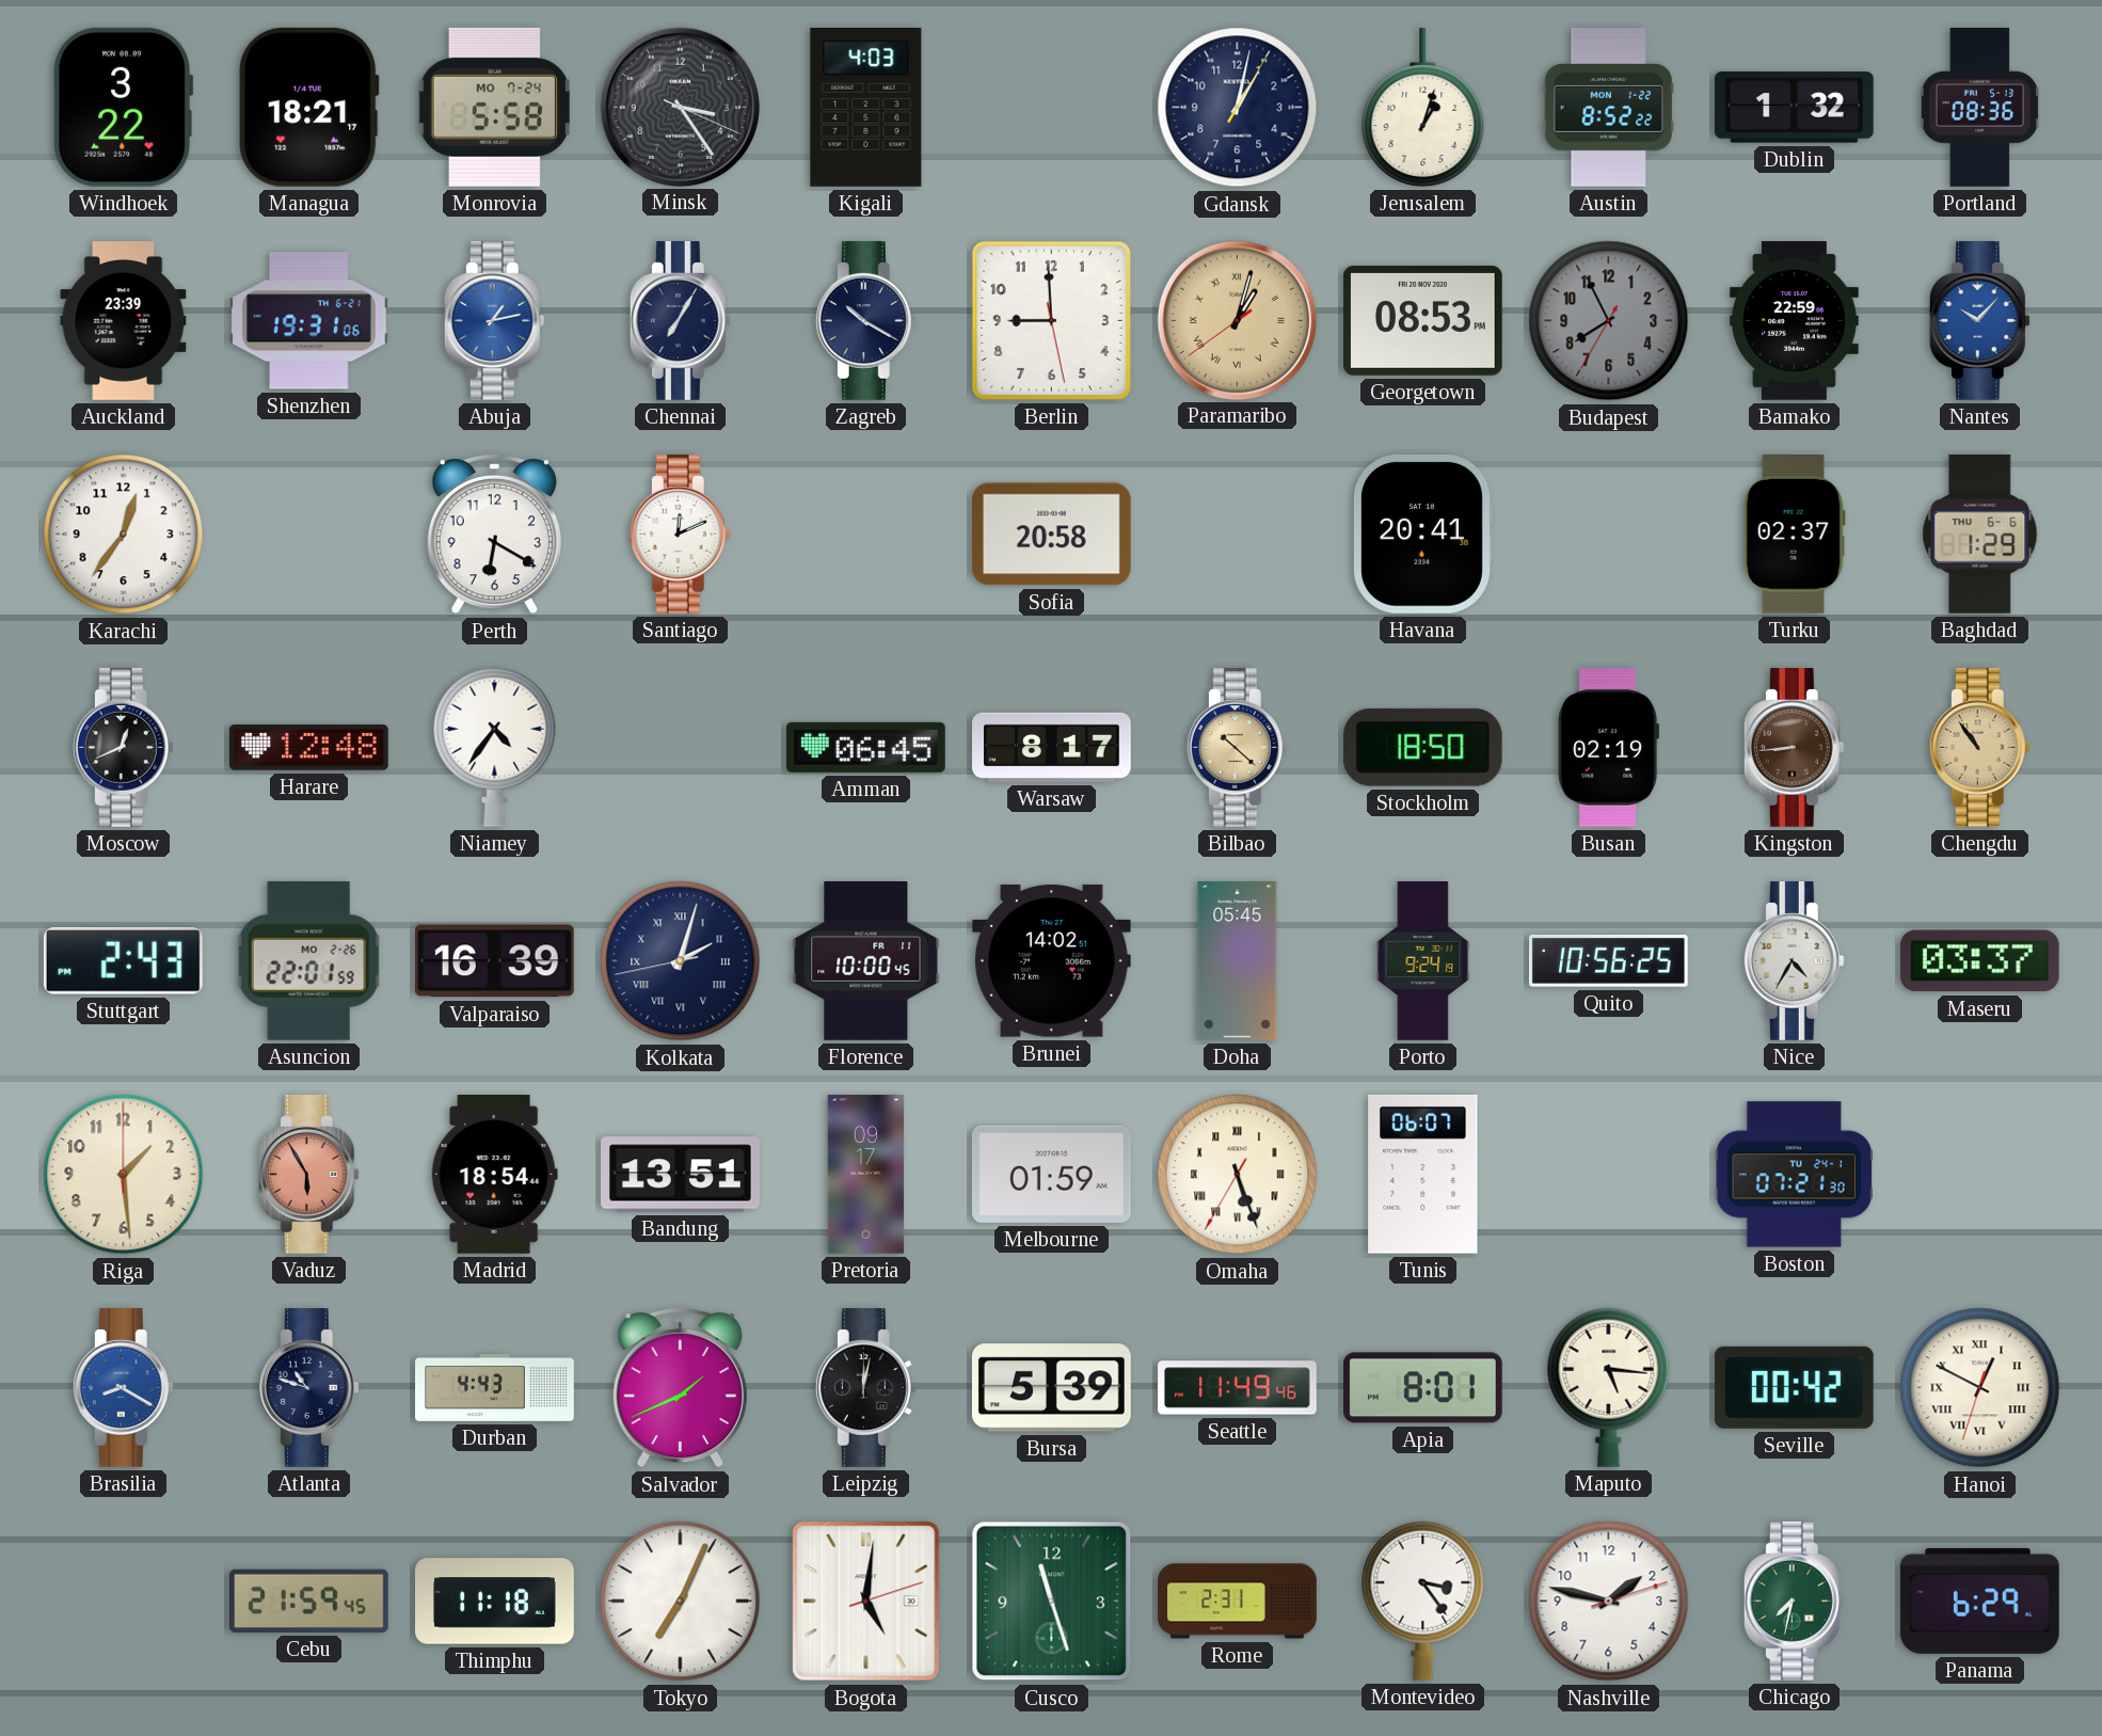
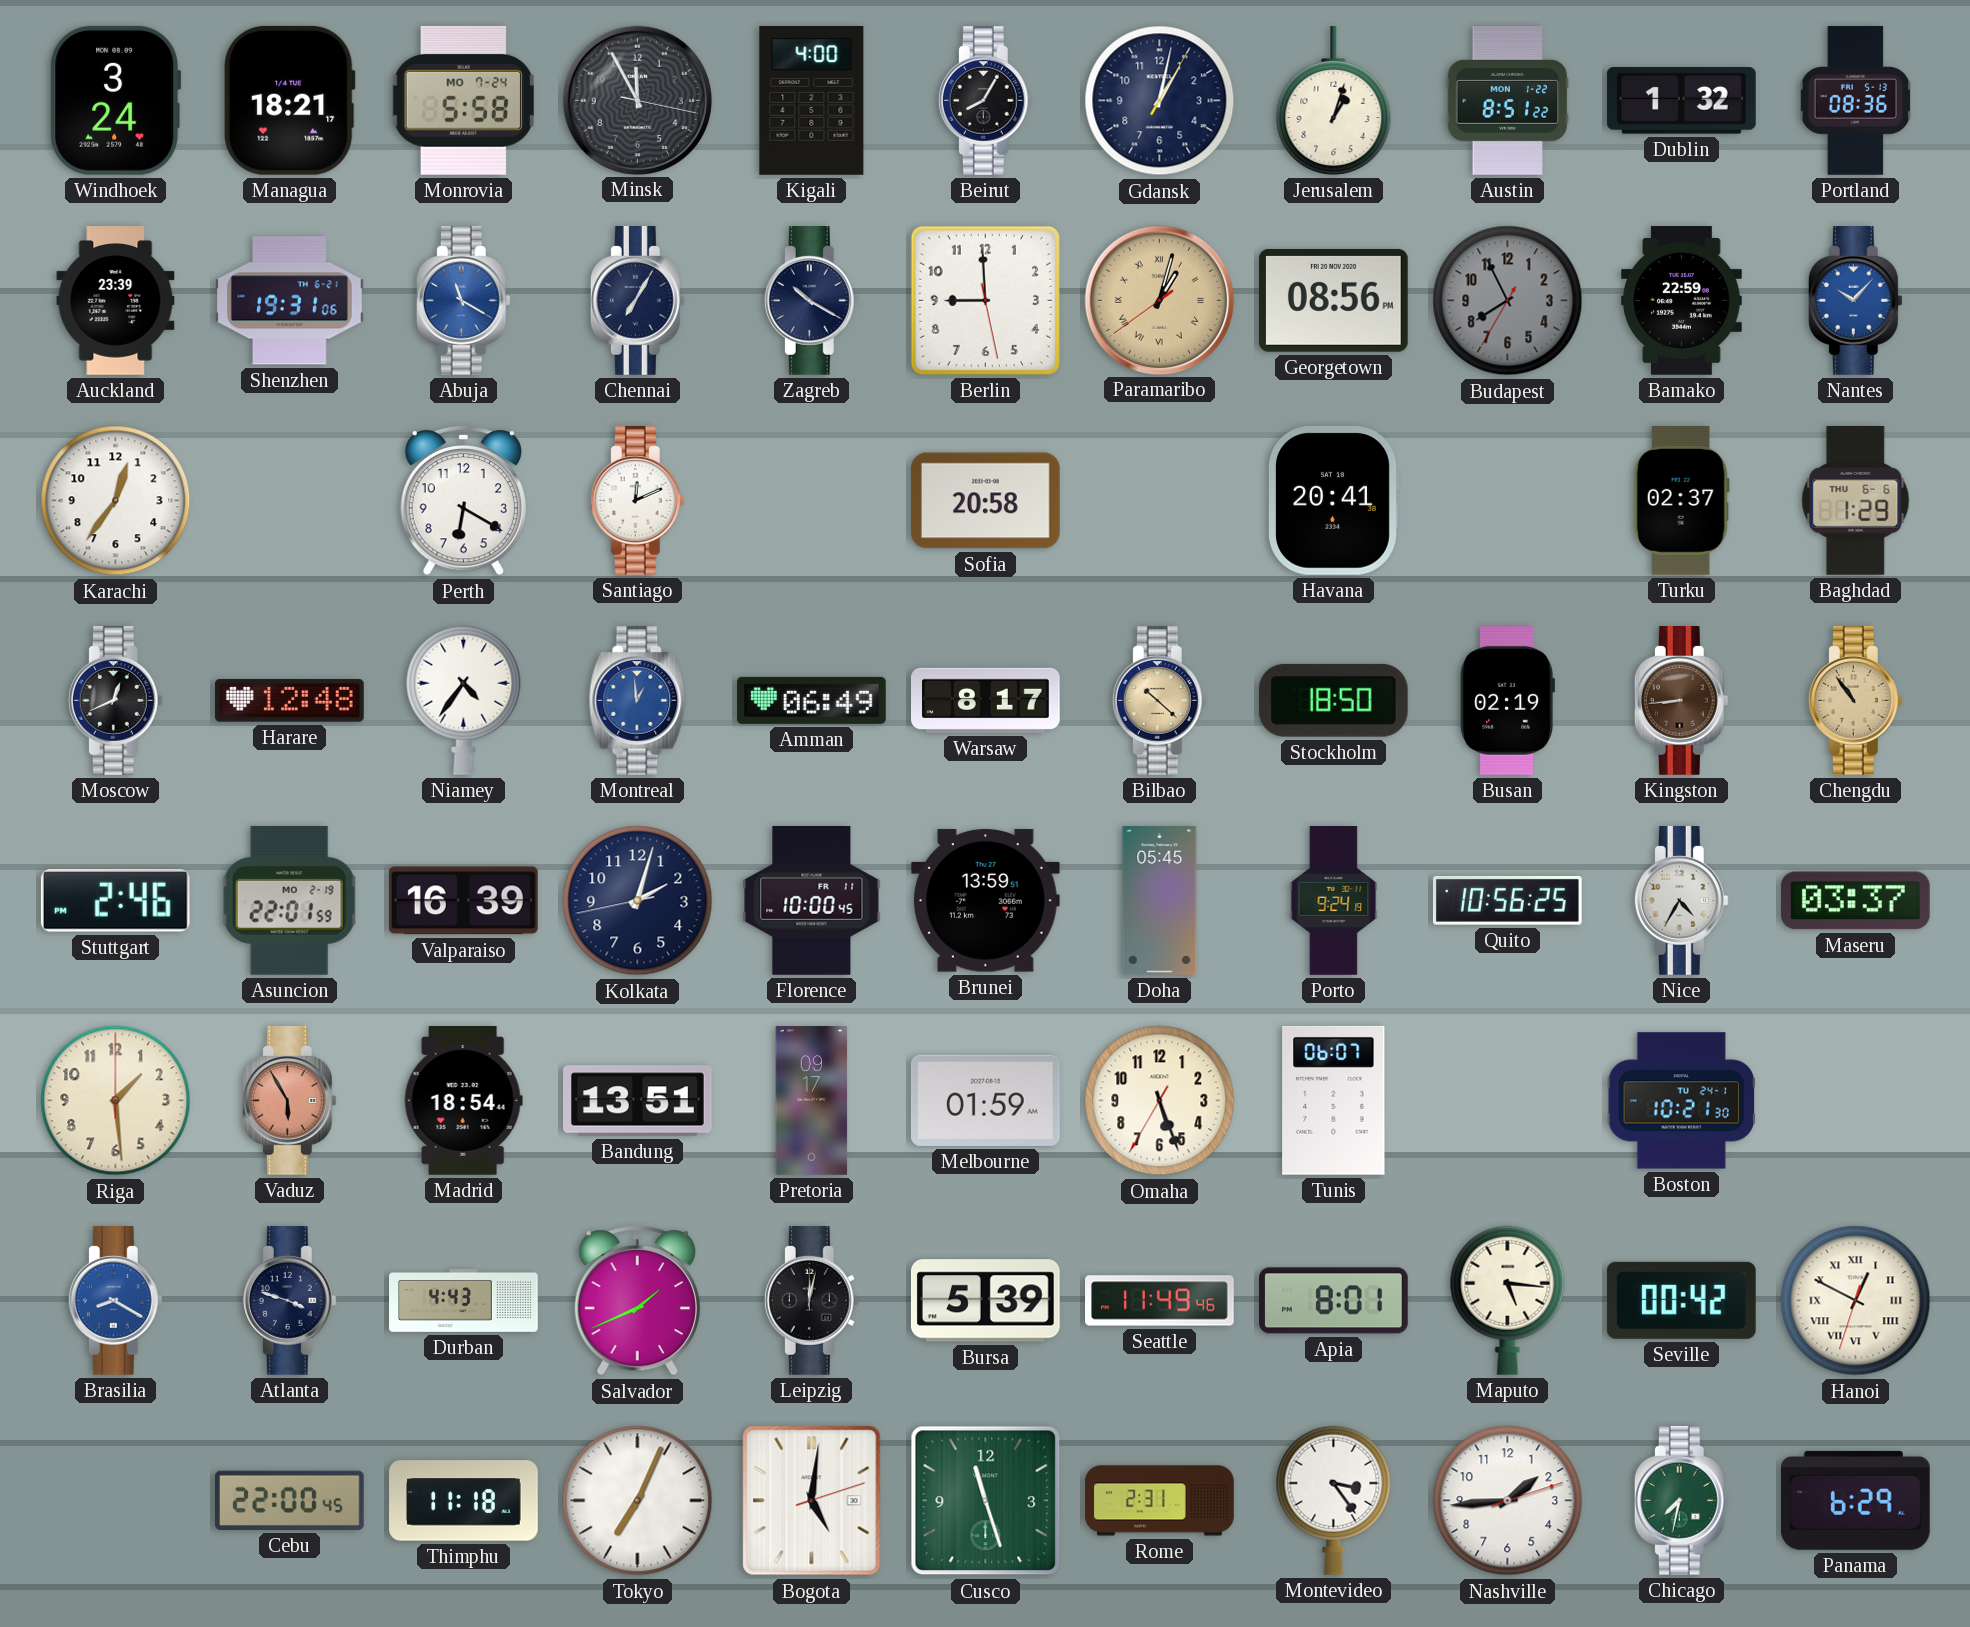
Windhoek: 3:22 -> 3:24 (116, 100)
Minsk: 3:24 -> 11:55 (637, 100)
Kigali: 4:03 -> 4:00 (812, 101)
Beirut: none -> 8:05 (985, 101)
Austin: 8:52 -> 8:51 (1508, 101)
Abuja: 1:13 -> 11:20 (463, 301)
Georgetown: 08:53 -> 08:56 (1333, 300)
Montreal: none -> 12:59 (638, 701)
Amman: 06:45 -> 06:49 (812, 700)
Stuttgart: 2:43 -> 2:46 (115, 901)
Asuncion date: MO 2-26 -> MO 2-19 (289, 900)
Kolkata numerals: Roman -> Arabic (638, 901)
Brunei: 14:02 -> 13:59 (985, 901)
Omaha numerals: Roman -> Arabic (1160, 1101)
Boston: 07:21 -> 10:21 (1681, 1101)
Atlanta: 10:48 -> 3:48 (289, 1301)
Cebu: 21:59 -> 22:00 (290, 1500)
Nashville: 1:47 -> 1:44 (1508, 1501)
